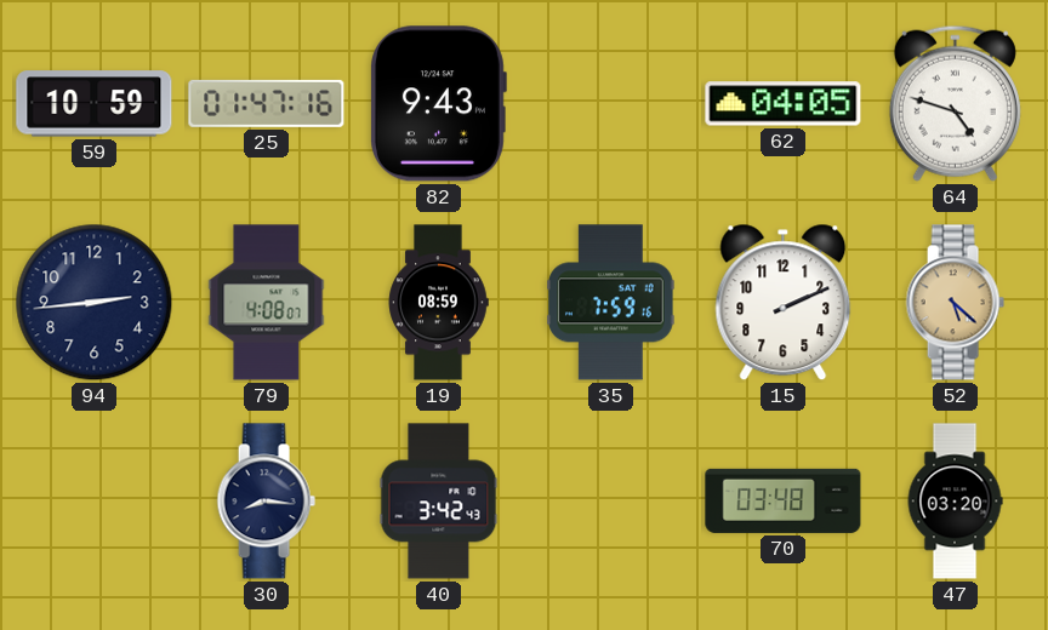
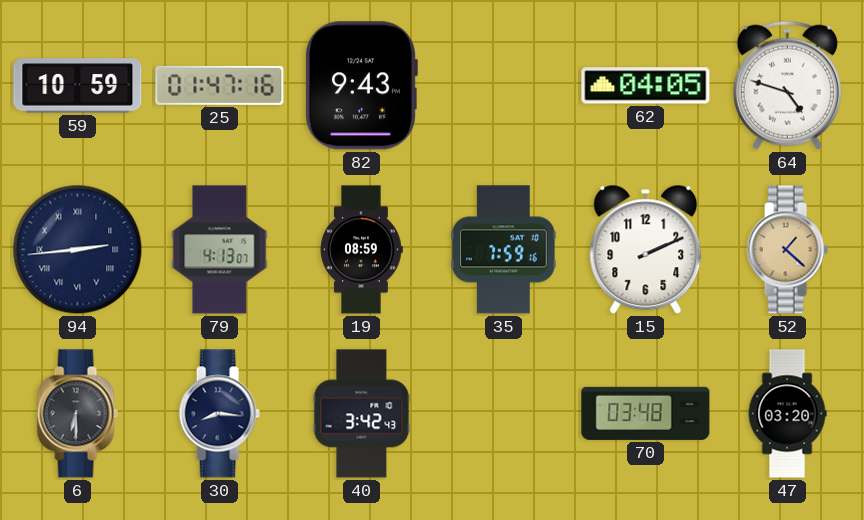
94 numerals: Arabic -> Roman (78, 250)
79: 4:08 -> 4:13 (220, 250)
52: 5:22 -> 1:22 (787, 250)
6: none -> 6:30 (77, 414)
